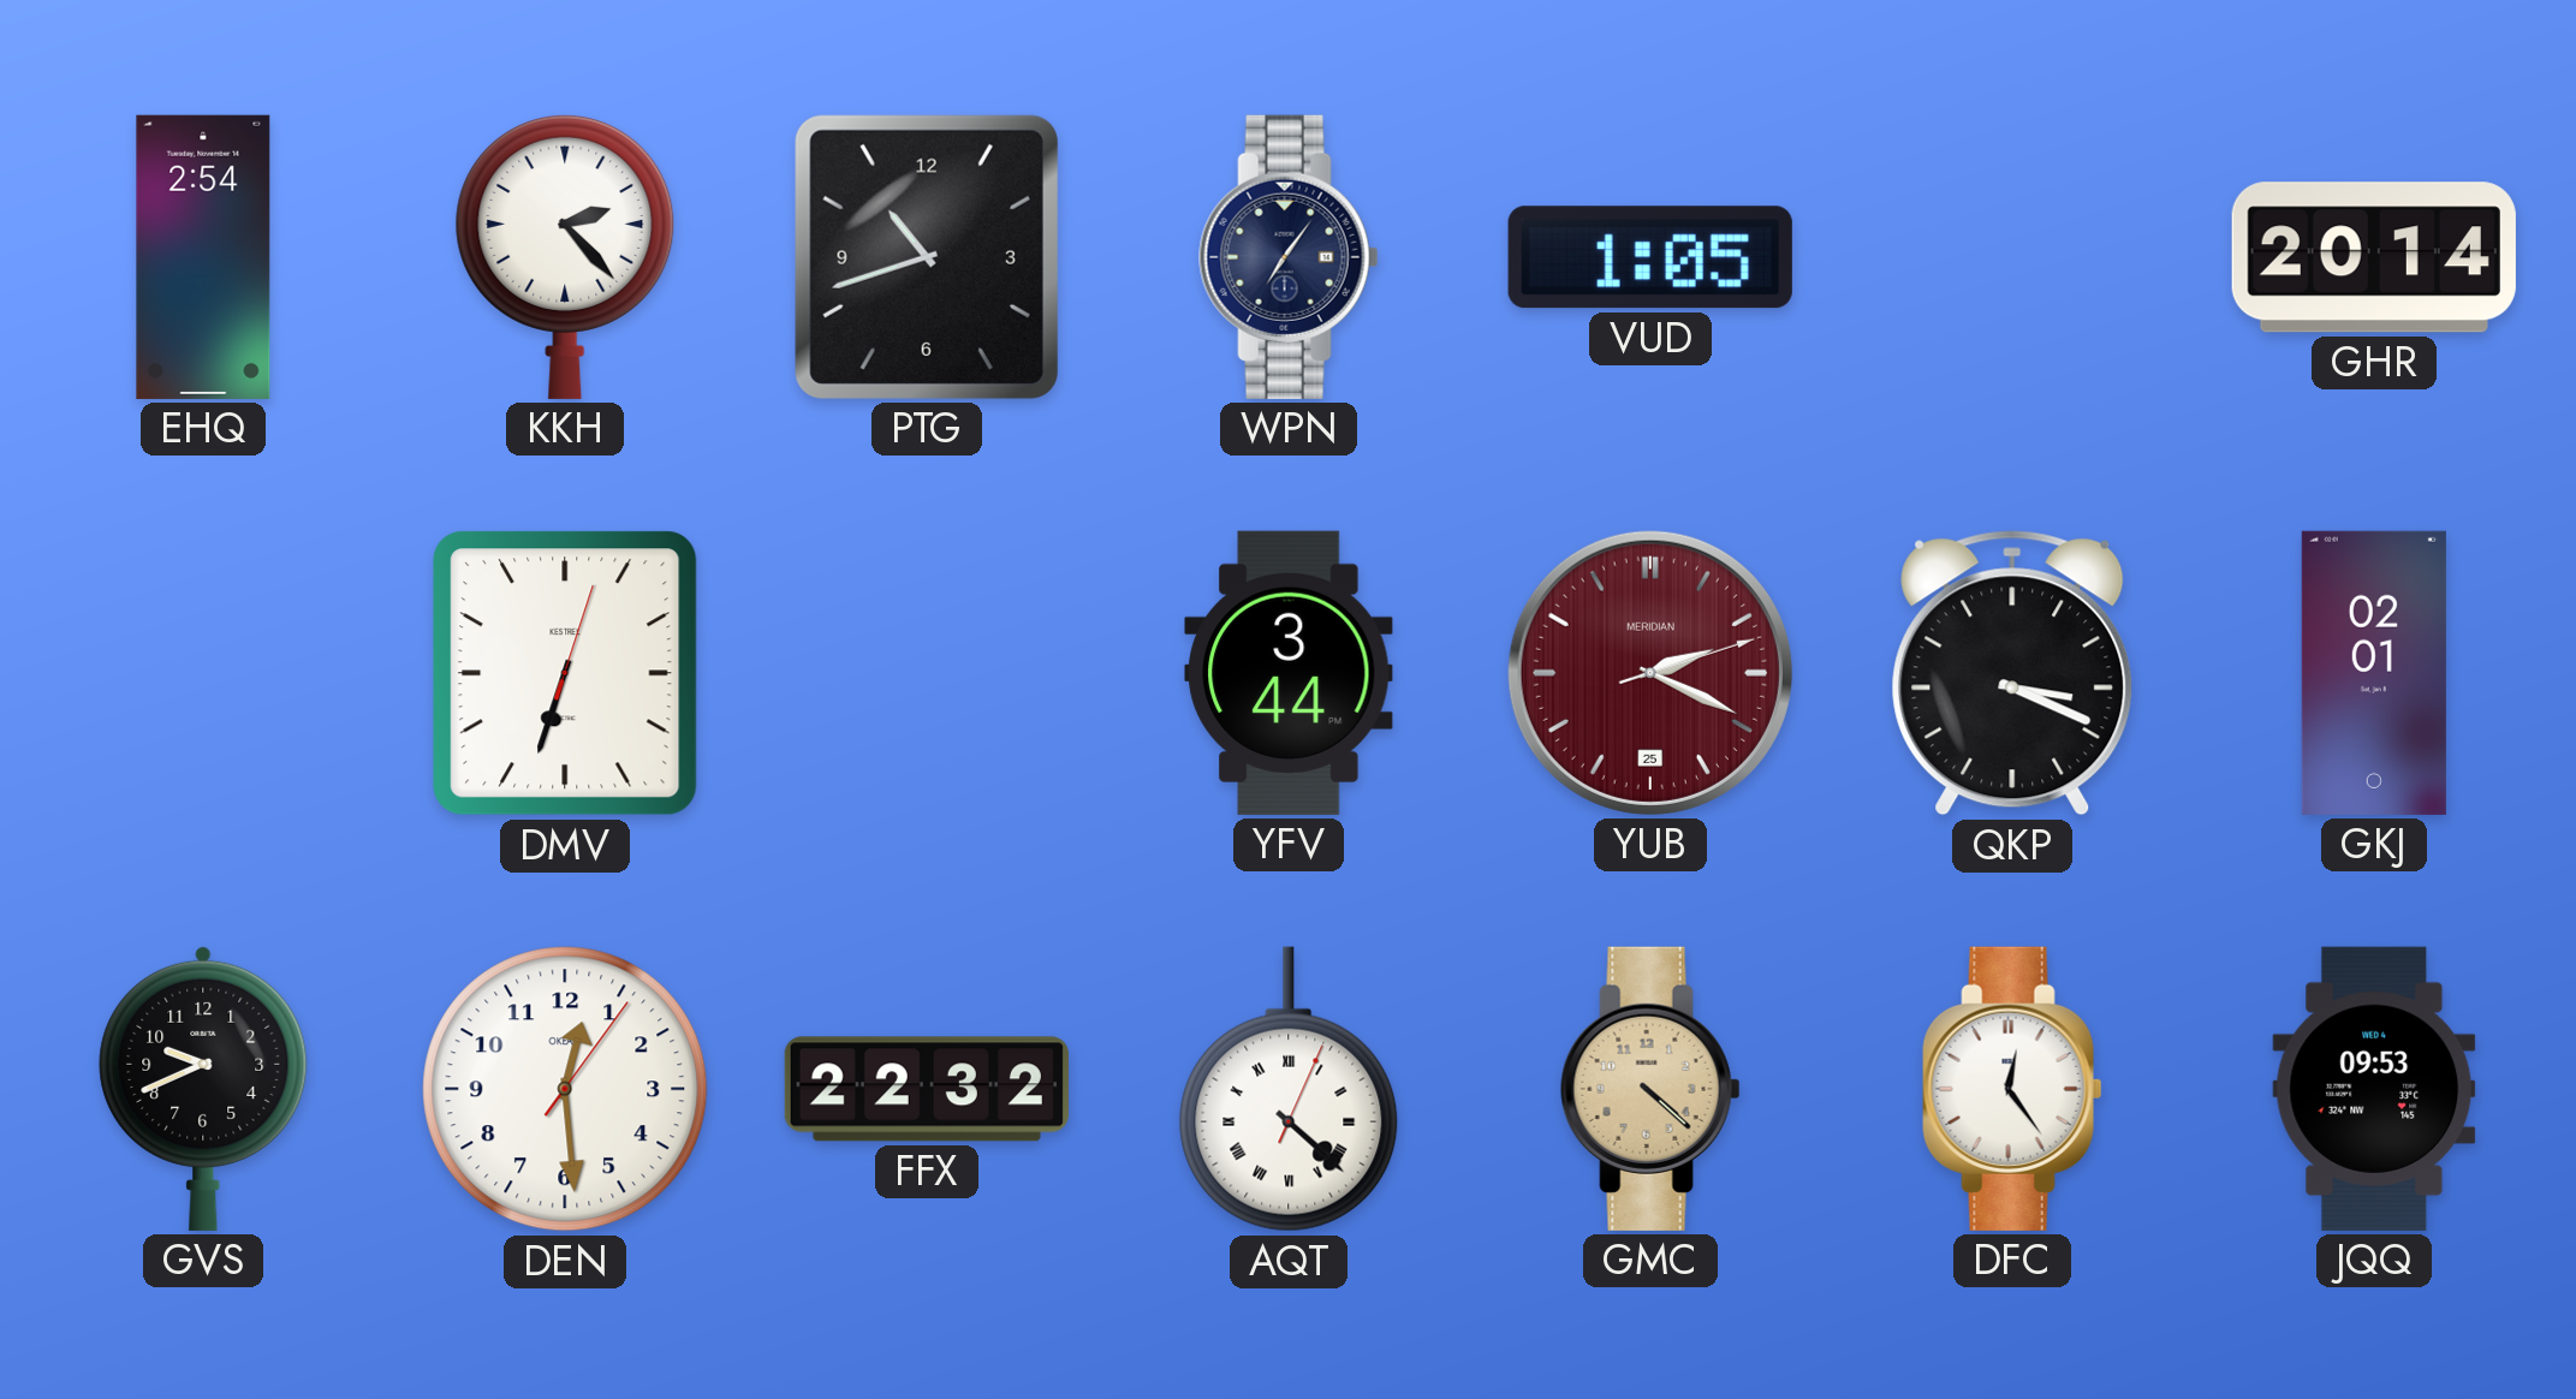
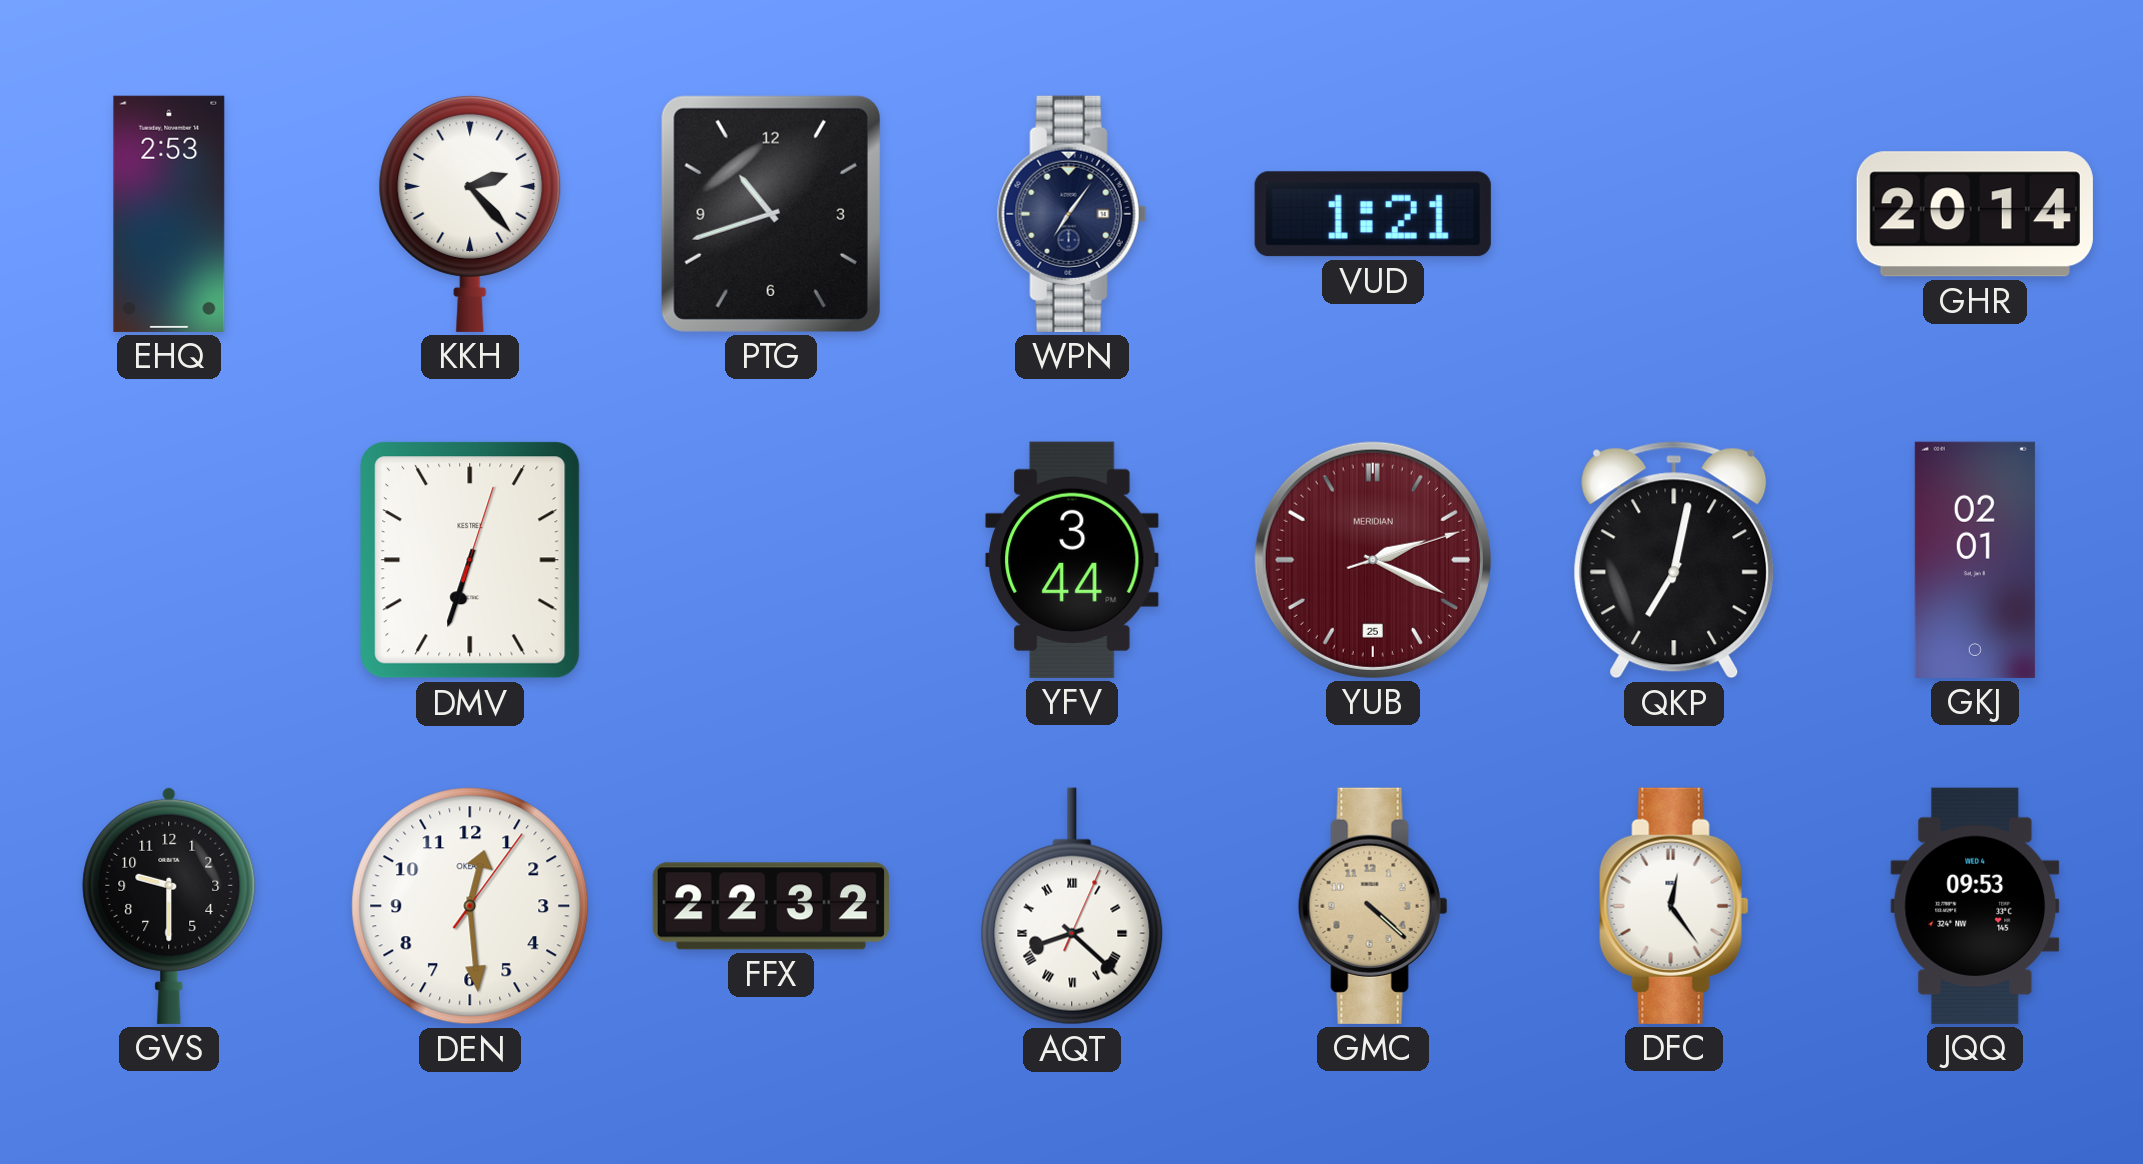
EHQ: 2:54 -> 2:53 (169, 214)
VUD: 1:05 -> 1:21 (1373, 214)
QKP: 3:19 -> 7:02 (1674, 560)
GVS: 9:41 -> 9:30 (169, 905)
AQT: 4:22 -> 8:22 (1072, 906)
